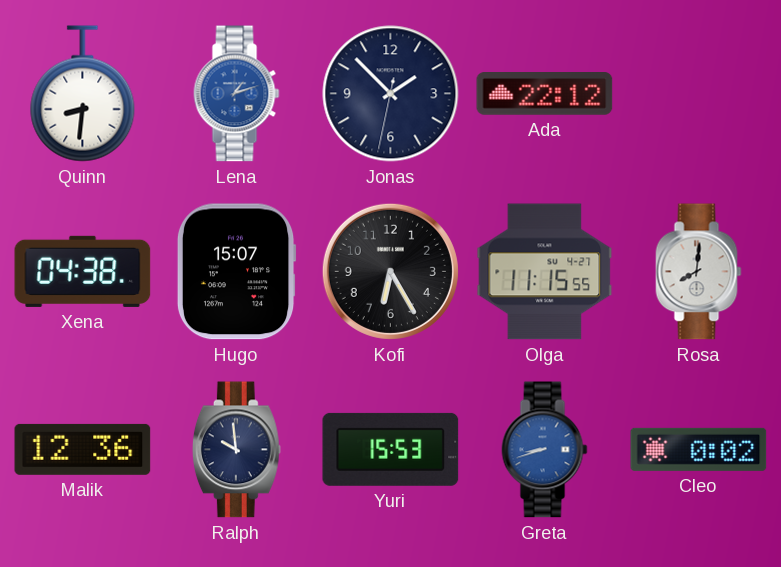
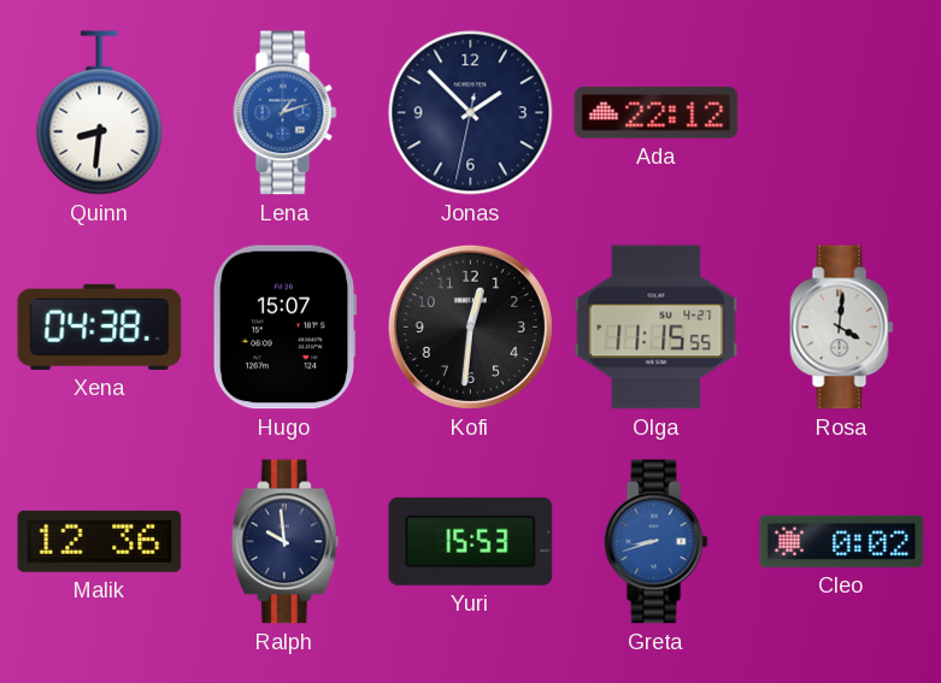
Kofi: 6:25 -> 12:31 (470, 326)
Rosa: 8:01 -> 4:01 (842, 328)
